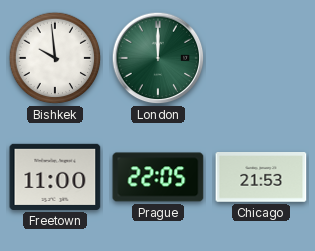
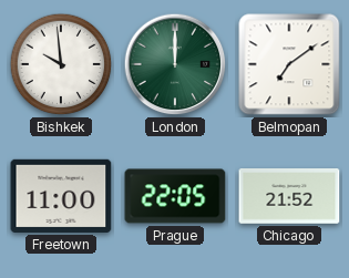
Belmopan: none -> 7:09 (289, 64)
Chicago: 21:53 -> 21:52 (289, 197)
